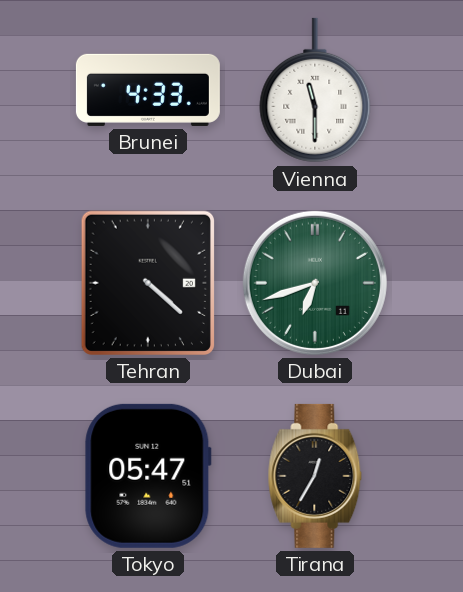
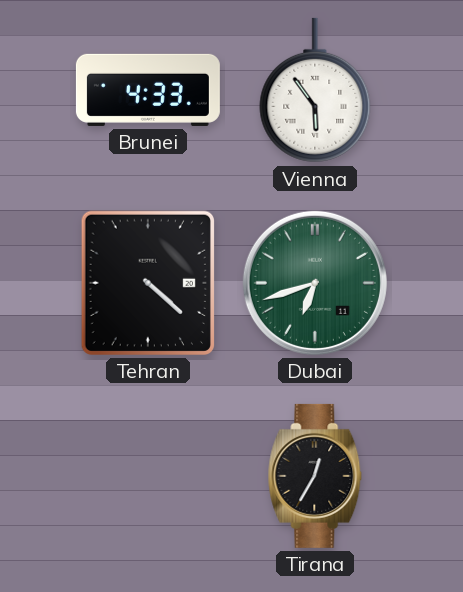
Vienna: 11:30 -> 5:54 (315, 90)
Tokyo: 05:47 -> none (148, 476)
